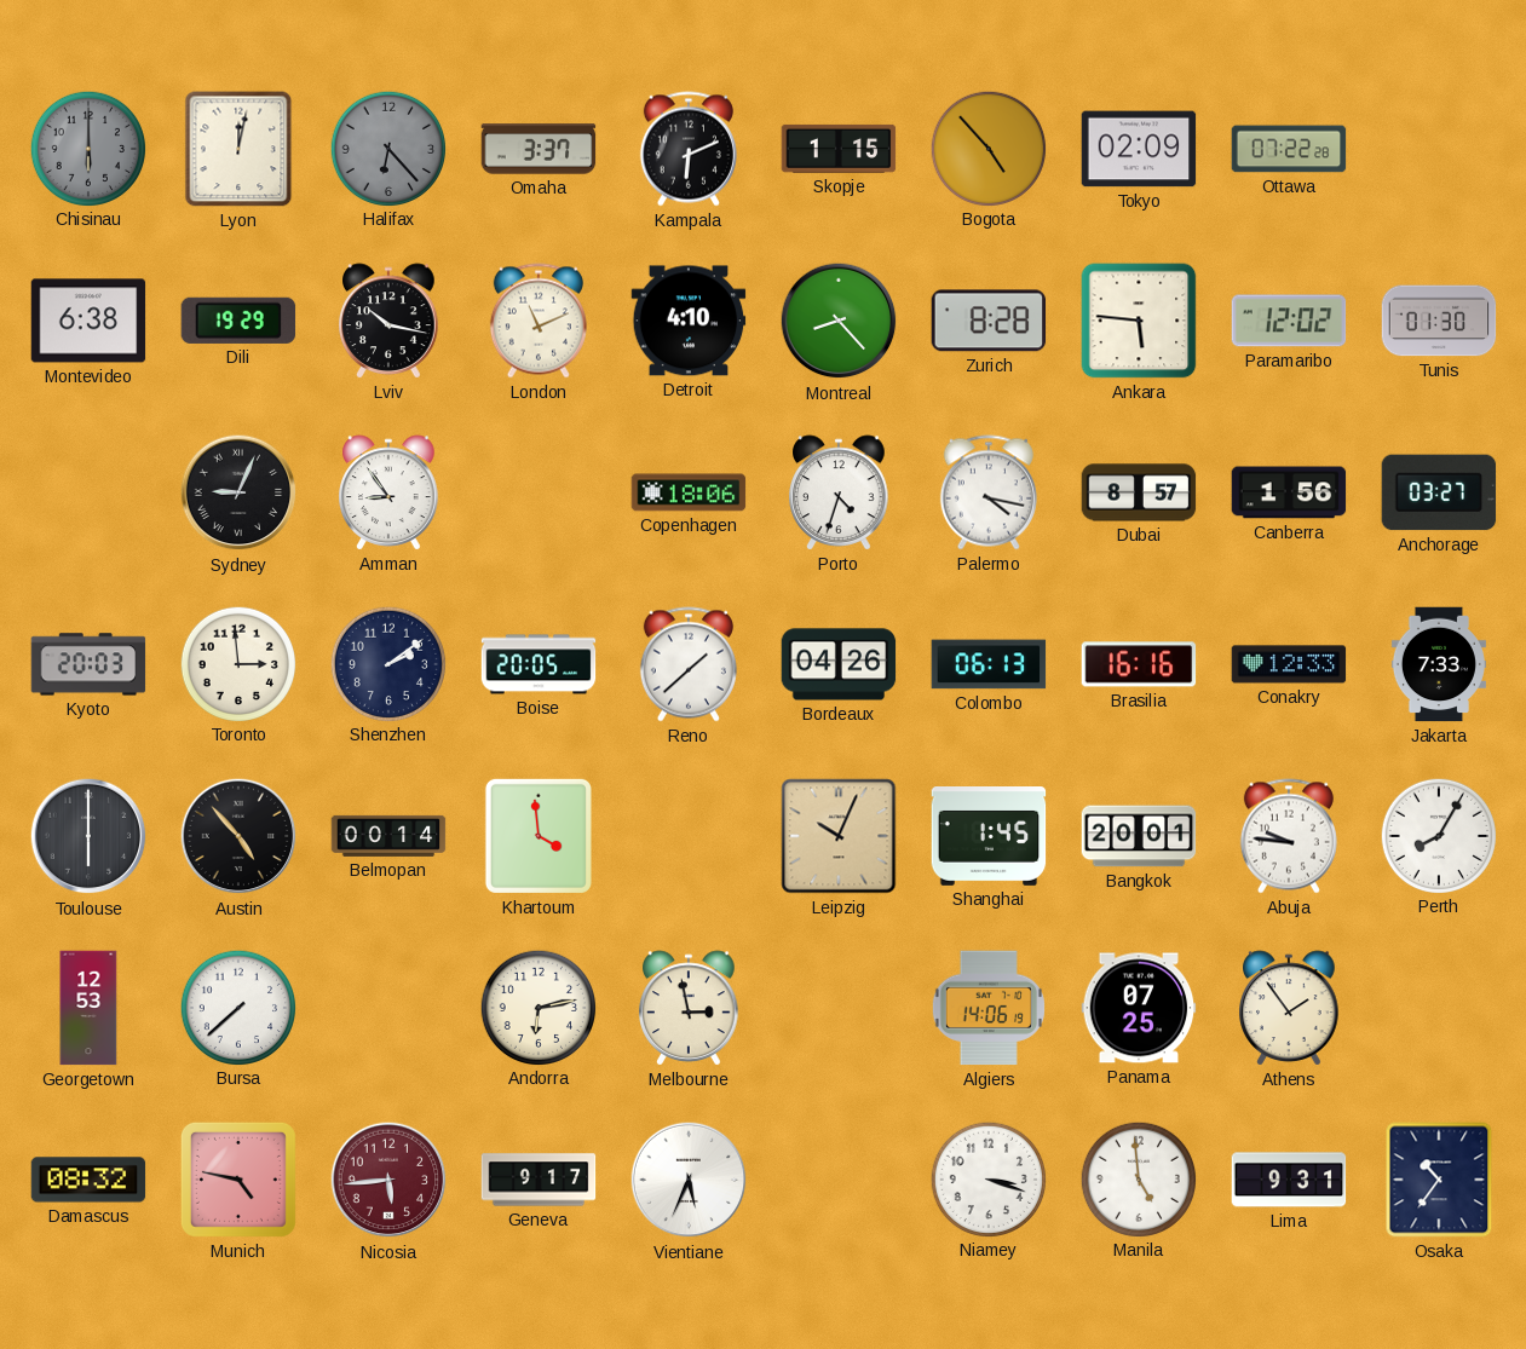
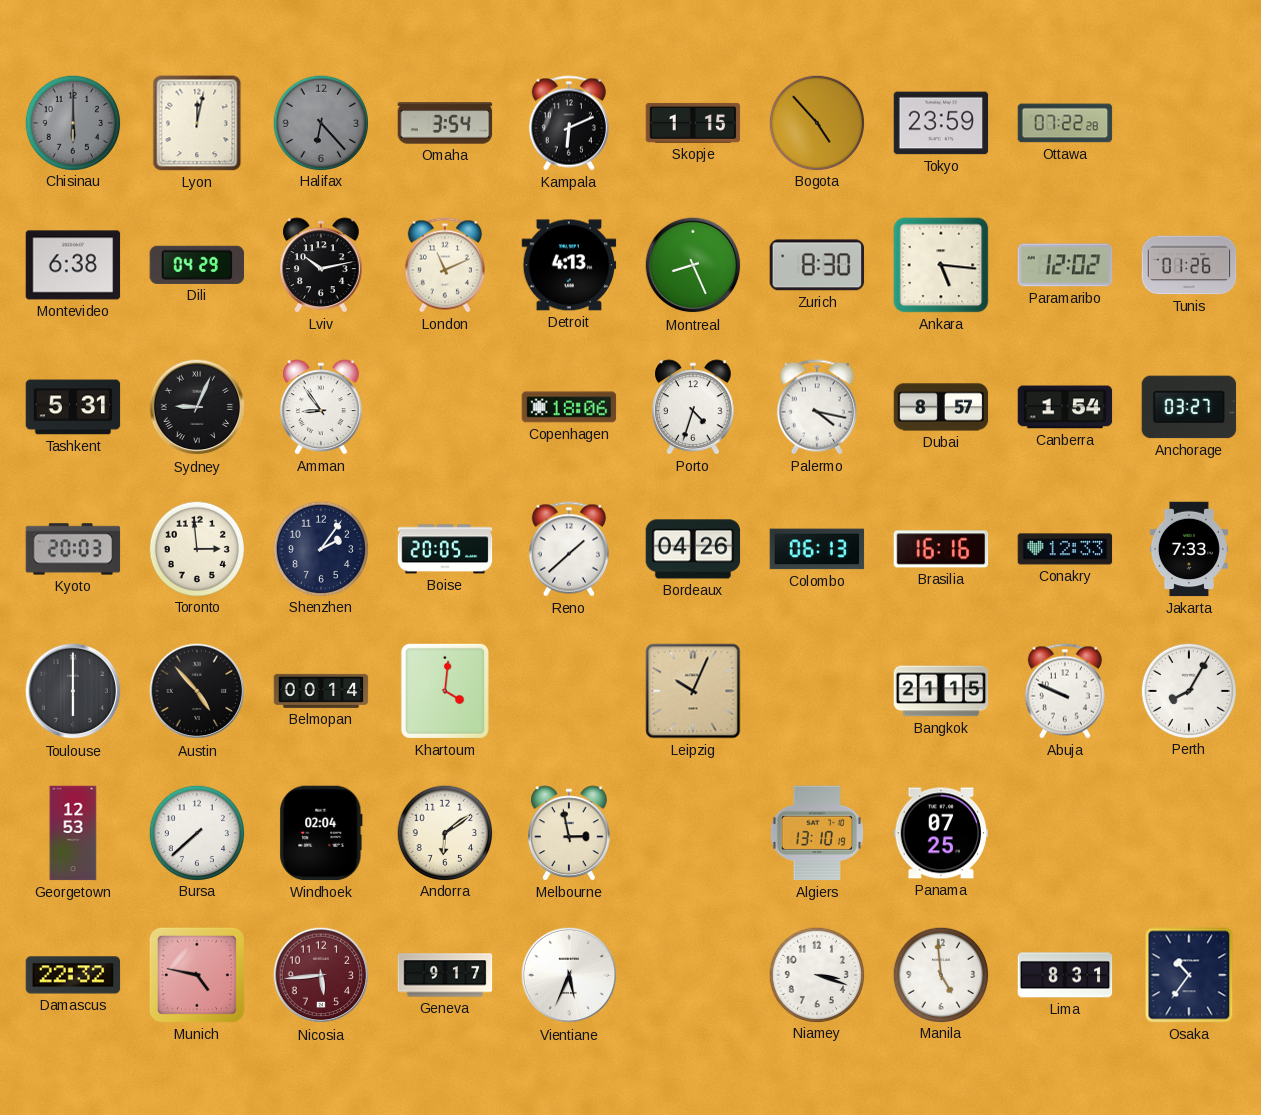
Omaha: 3:37 -> 3:54 (445, 123)
Tokyo: 02:09 -> 23:59 (941, 123)
Dili: 19:29 -> 04:29 (197, 265)
Lviv: 10:17 -> 10:13 (321, 265)
Detroit: 4:10 -> 4:13 (569, 265)
Montreal: 8:23 -> 8:26 (693, 265)
Zurich: 8:28 -> 8:30 (817, 265)
Ankara: 5:46 -> 5:16 (941, 265)
Tunis: 01:30 -> 01:26 (1189, 265)
Tashkent: none -> 5:31 (73, 407)
Canberra: 1:56 -> 1:54 (1065, 407)
Shenzhen: 2:09 -> 2:06 (320, 548)
Khartoum: 3:59 -> 4:01 (445, 691)
Shanghai: 1:45 -> none (989, 837)
Bangkok: 20:01 -> 21:15 (941, 691)
Abuja: 9:46 -> 9:49 (1065, 691)
Windhoek: none -> 02:04 (321, 833)
Andorra: 6:13 -> 6:09 (444, 832)
Algiers: 14:06 -> 13:10 (817, 833)
Athens: 1:54 -> none (1289, 1008)
Damascus: 08:32 -> 22:32 (73, 975)
Lima: 9:31 -> 8:31 (1065, 975)
